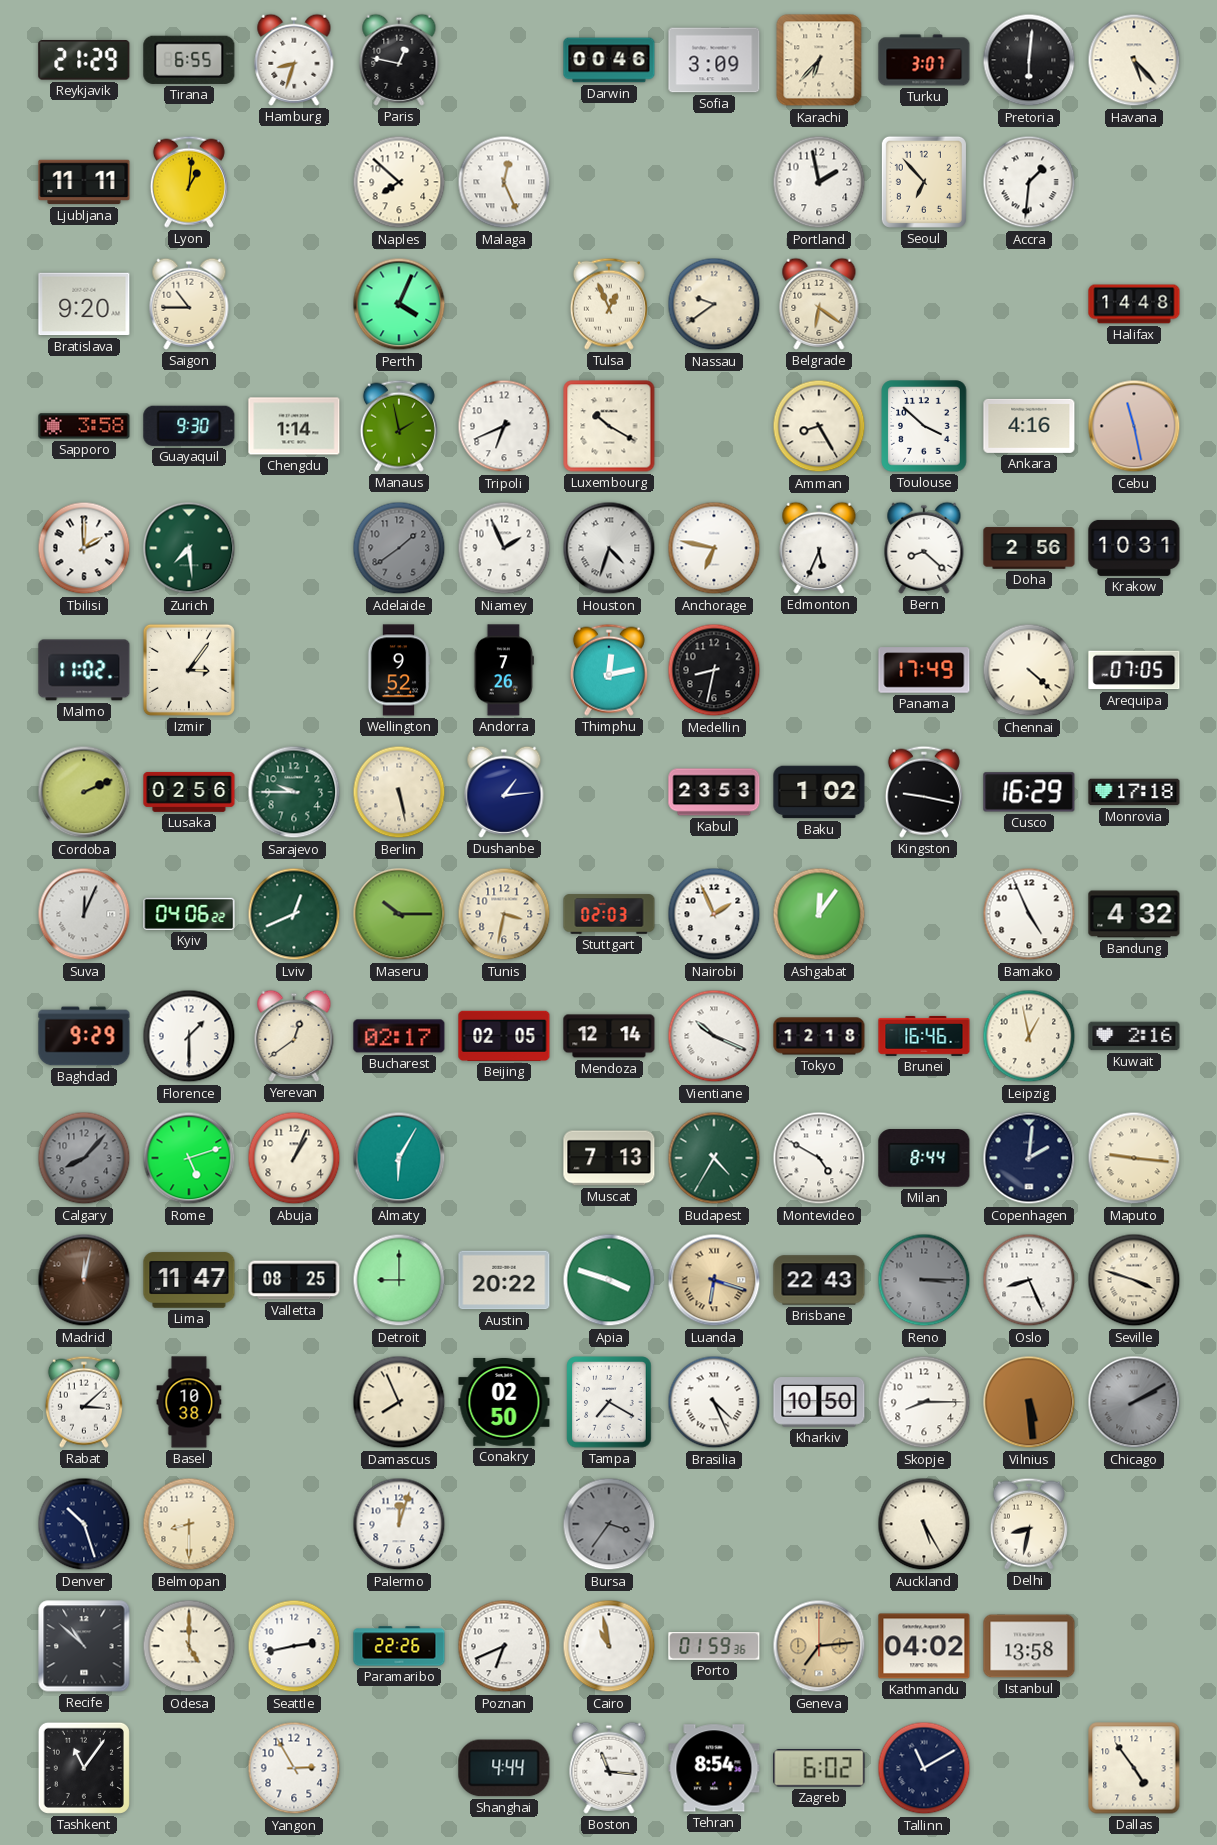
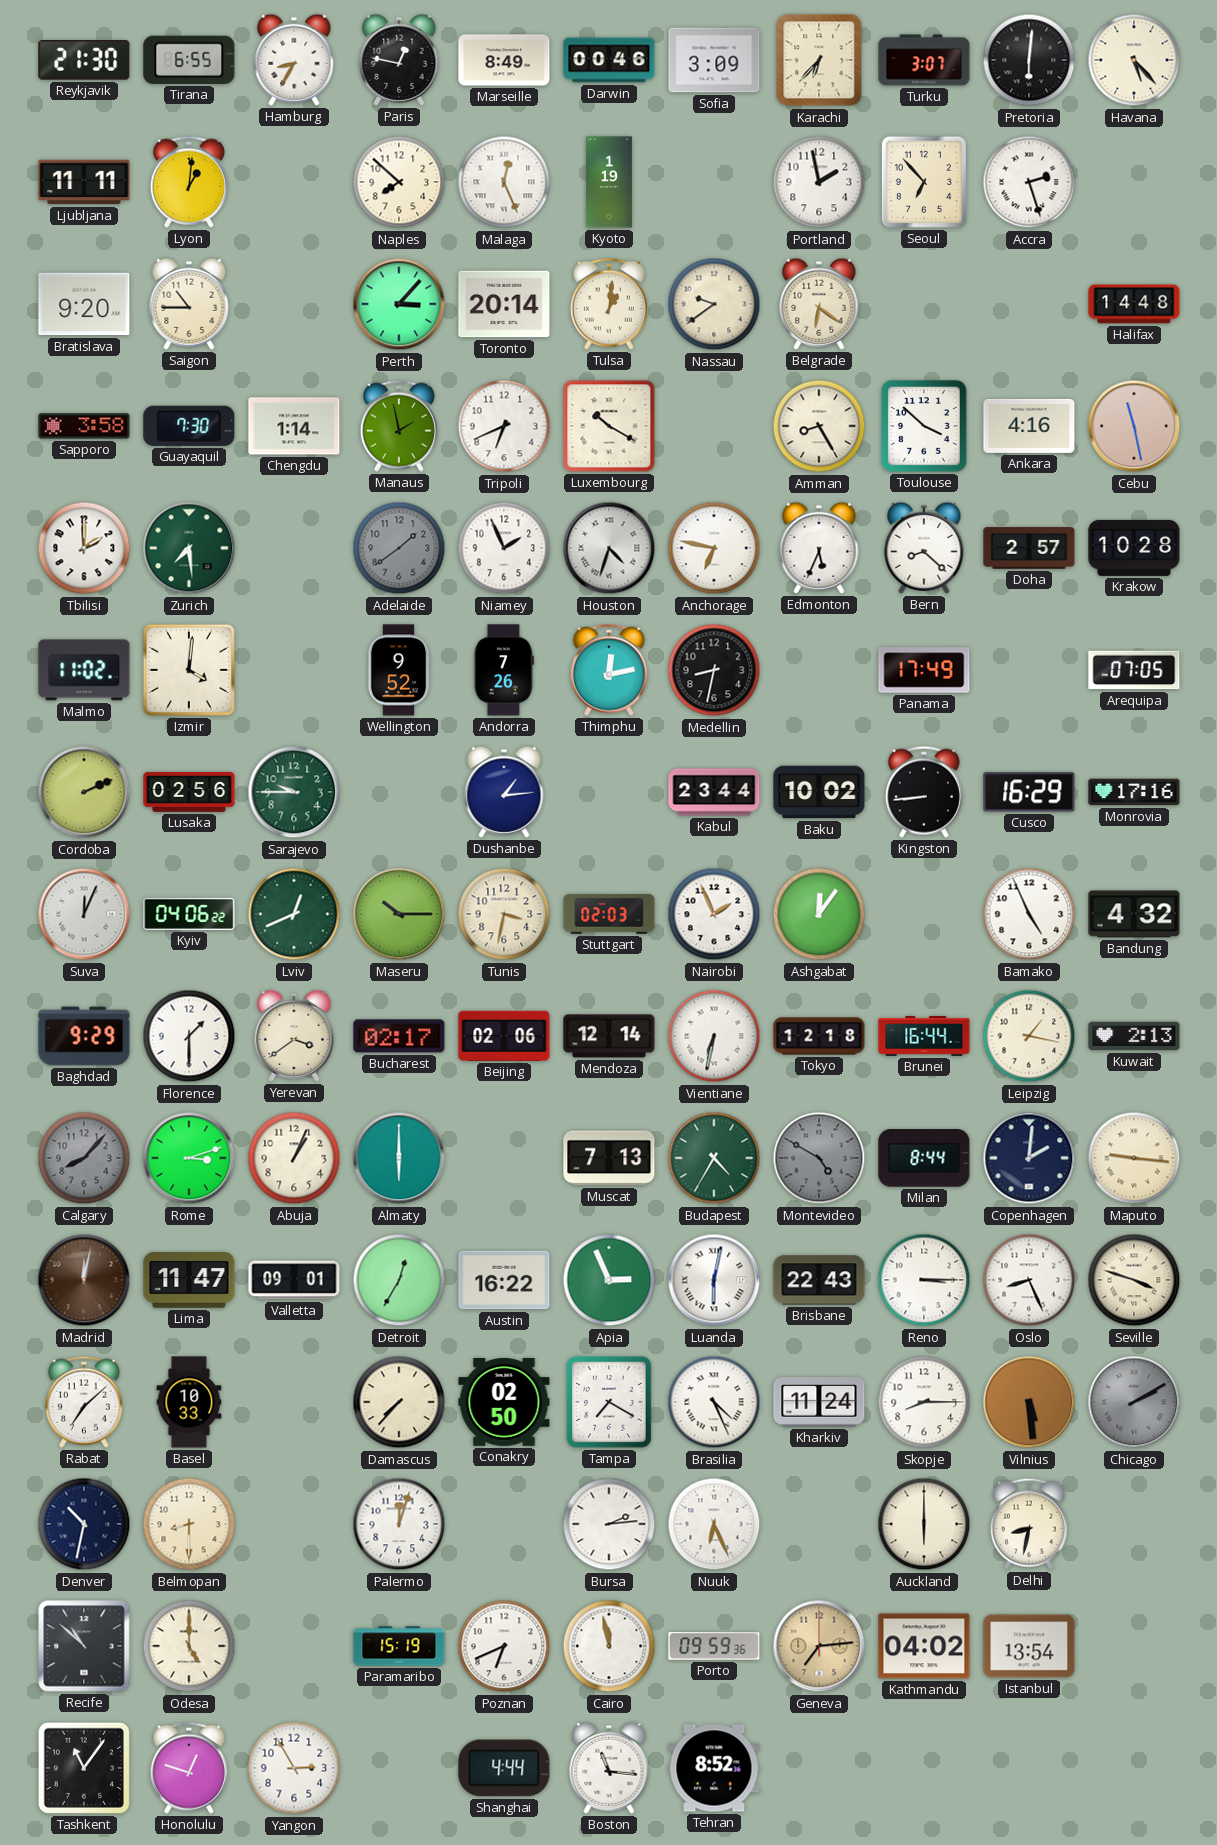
Reykjavik: 21:29 -> 21:30 (84, 60)
Hamburg: 8:33 -> 8:35 (294, 60)
Marseille: none -> 8:49 (504, 60)
Kyoto: none -> 1:19 (610, 182)
Accra: 1:31 -> 2:27 (1029, 182)
Perth: 4:04 -> 3:07 (399, 304)
Toronto: none -> 20:14 (504, 304)
Tulsa: 12:56 -> 1:01 (609, 304)
Guayaquil: 9:30 -> 7:30 (189, 426)
Doha: 2:56 -> 2:57 (1029, 548)
Krakow: 10:31 -> 10:28 (1134, 548)
Izmir: 3:06 -> 4:01 (189, 670)
Chennai: 4:22 -> none (1029, 670)
Berlin: 5:28 -> none (399, 792)
Kabul: 23:53 -> 23:44 (714, 792)
Baku: 1:02 -> 10:02 (819, 792)
Kingston: 9:17 -> 8:44 (924, 792)
Monrovia: 17:18 -> 17:16 (1134, 792)
Yerevan: 12:39 -> 3:39 (294, 1036)
Beijing: 02:05 -> 02:06 (504, 1036)
Vientiane: 10:19 -> 6:32 (714, 1036)
Brunei: 16:46 -> 16:44 (924, 1036)
Leipzig: 12:58 -> 1:17 (1029, 1036)
Kuwait: 2:16 -> 2:13 (1134, 1036)
Rome: 5:12 -> 3:12 (189, 1158)
Almaty: 6:05 -> 6:00 (399, 1158)
Montevideo dial: white -> grey (819, 1158)
Valletta: 08:25 -> 09:01 (294, 1280)
Detroit: 9:00 -> 12:35 (399, 1280)
Austin: 20:22 -> 16:22 (504, 1280)
Apia: 3:48 -> 2:56 (609, 1280)
Luanda: 6:18 -> 6:02 (714, 1280)
Luanda dial: champagne -> white (714, 1280)
Reno dial: grey -> white (924, 1280)
Rabat: 3:08 -> 7:08 (84, 1402)
Basel: 10:38 -> 10:33 (189, 1402)
Damascus: 7:56 -> 7:37 (399, 1402)
Kharkiv: 10:50 -> 11:24 (819, 1402)
Denver: 10:27 -> 10:32 (84, 1524)
Bursa: 3:36 -> 2:14 (609, 1524)
Bursa dial: grey -> white (609, 1524)
Nuuk: none -> 6:26 (714, 1524)
Auckland: 5:25 -> 6:00 (924, 1524)
Seattle: 2:43 -> none (294, 1646)
Paramaribo: 22:26 -> 15:19 (399, 1646)
Cairo: 10:58 -> 11:58 (609, 1646)
Porto: 01:59 -> 09:59 (714, 1646)
Istanbul: 13:58 -> 13:54 (1029, 1646)
Honolulu: none -> 12:48 (189, 1768)
Tehran: 8:54 -> 8:52 (714, 1768)
Zagreb: 6:02 -> none (819, 1768)
Tallinn: 11:10 -> none (924, 1768)
Dallas: 4:54 -> none (1134, 1768)
